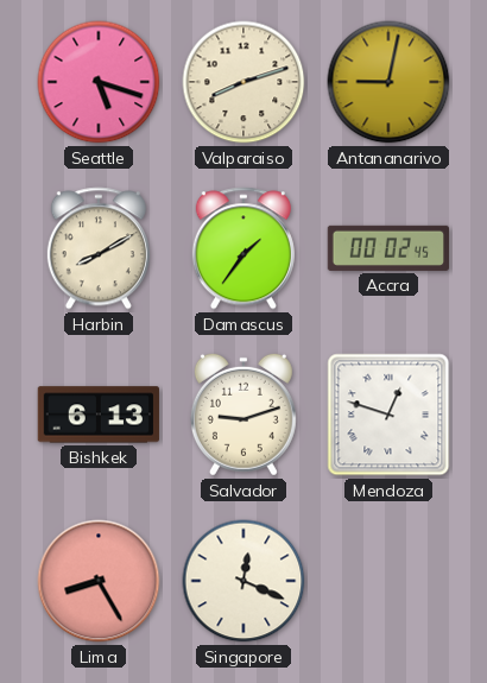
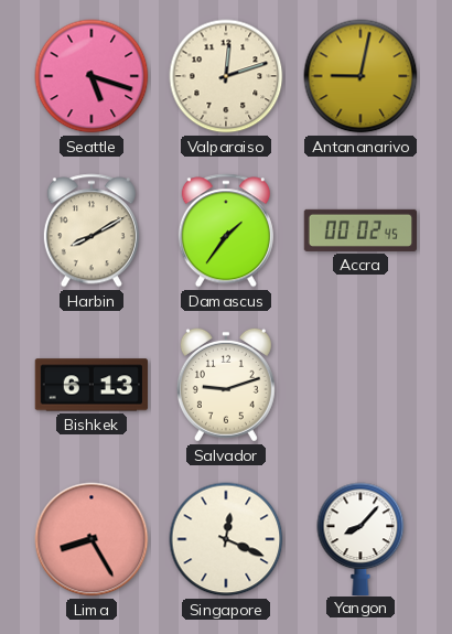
Valparaiso: 8:12 -> 12:12 (226, 76)
Mendoza: 12:48 -> none (388, 415)
Yangon: none -> 8:07 (360, 538)
